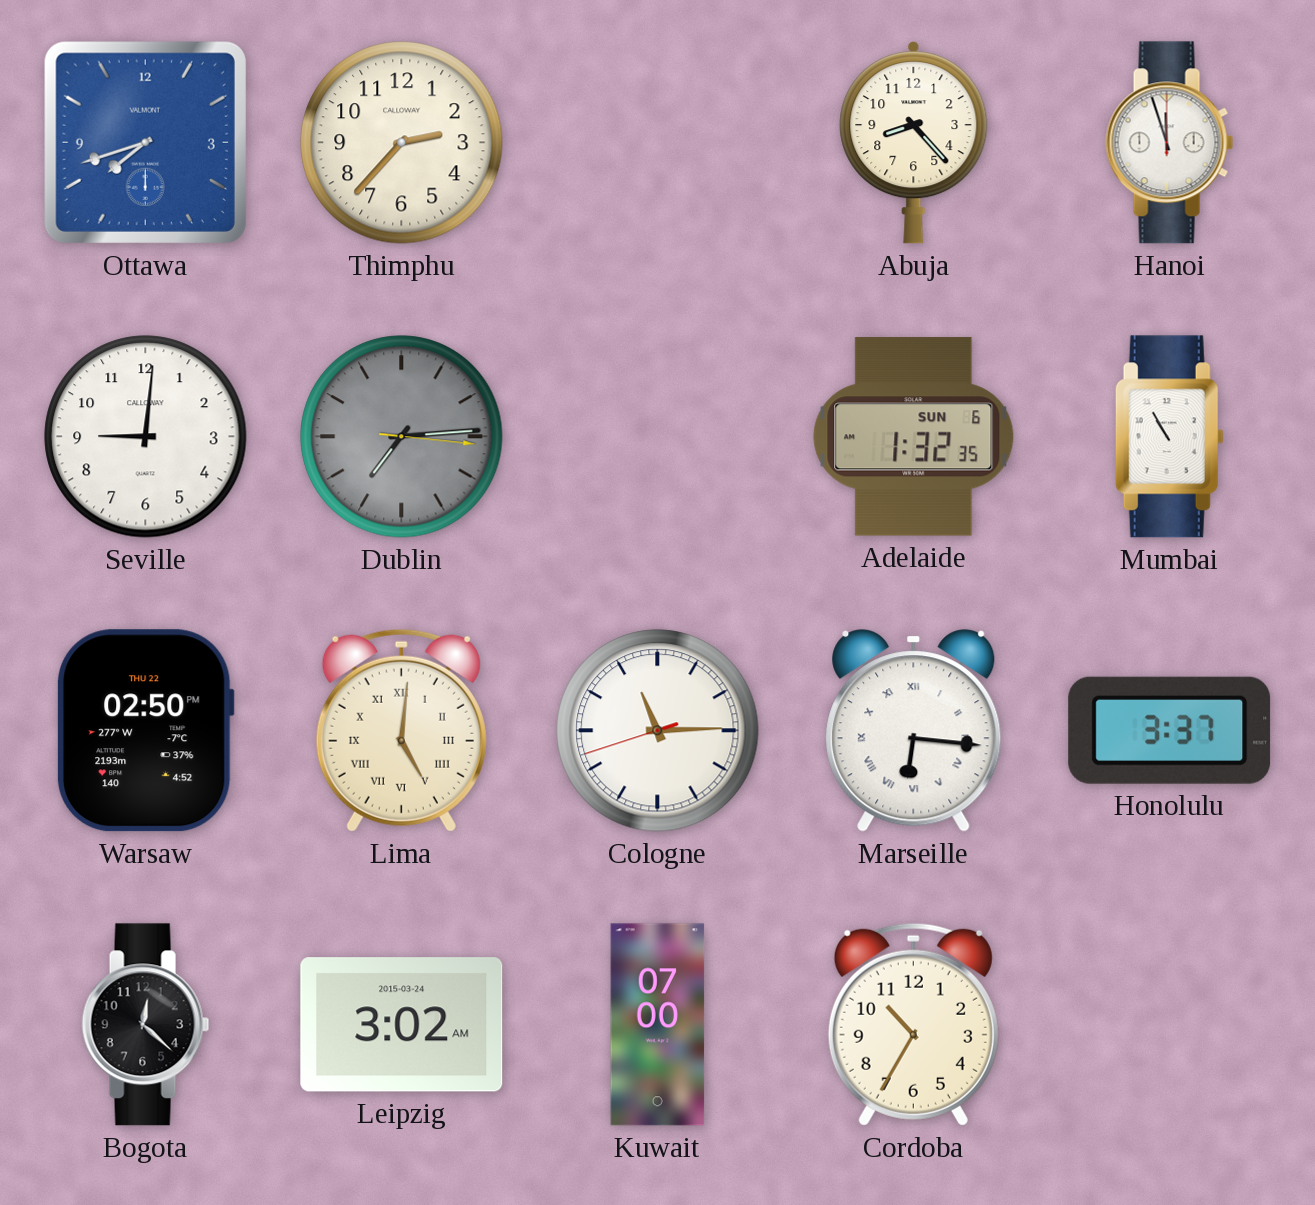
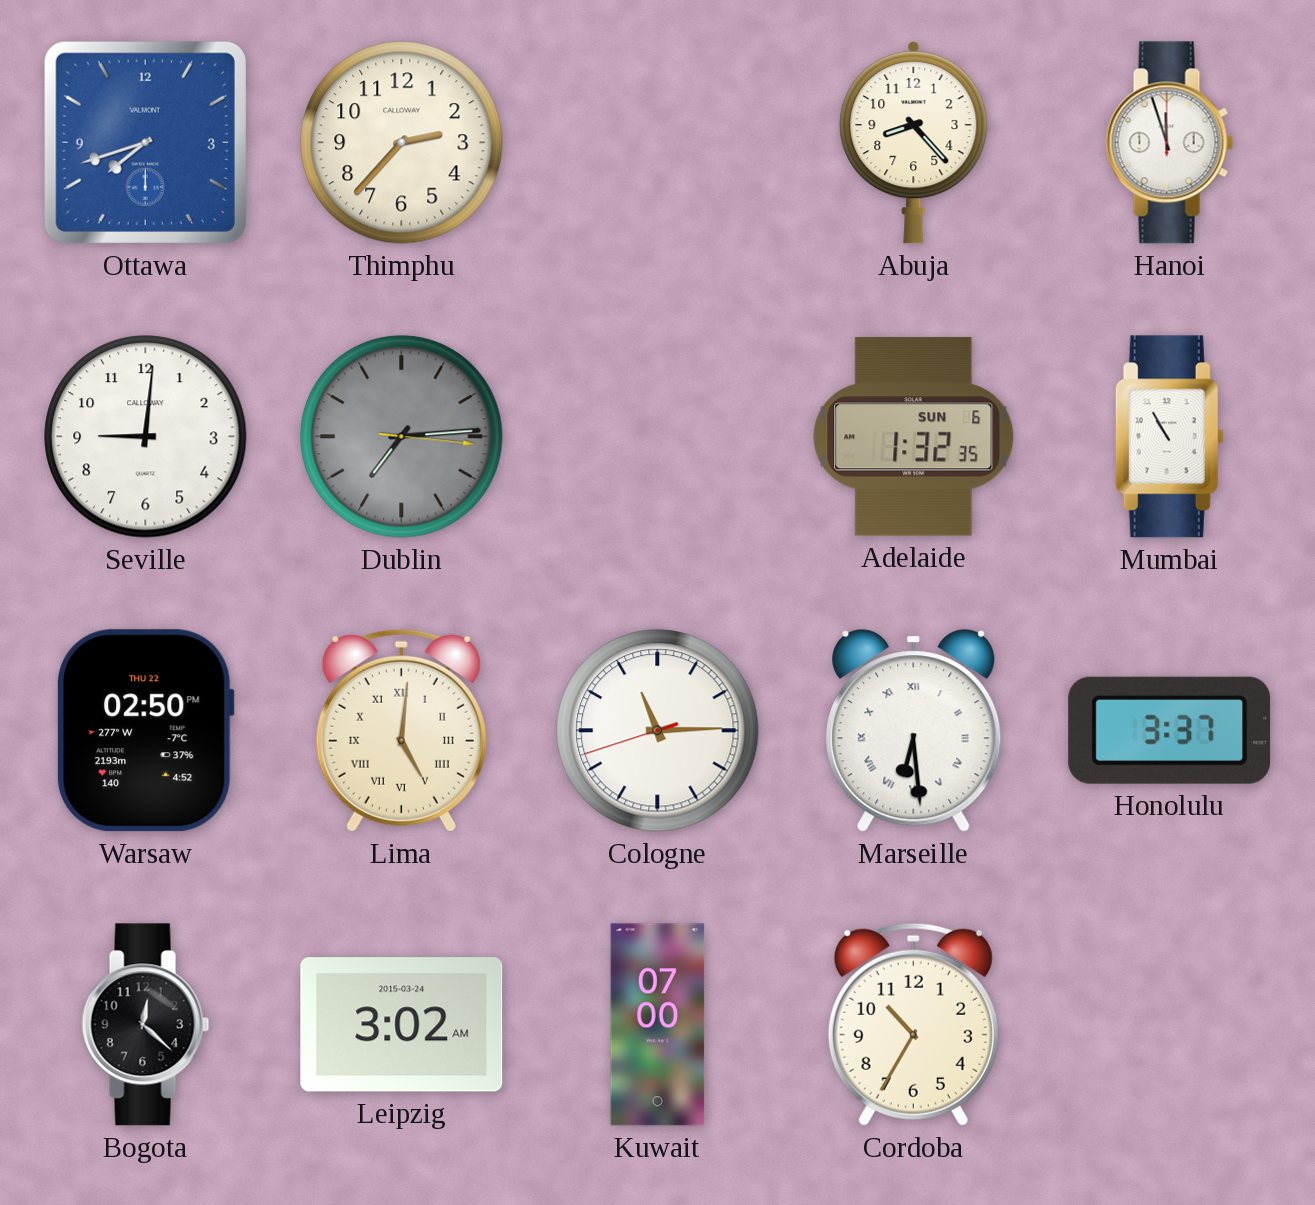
Marseille: 6:16 -> 6:29 (914, 731)
